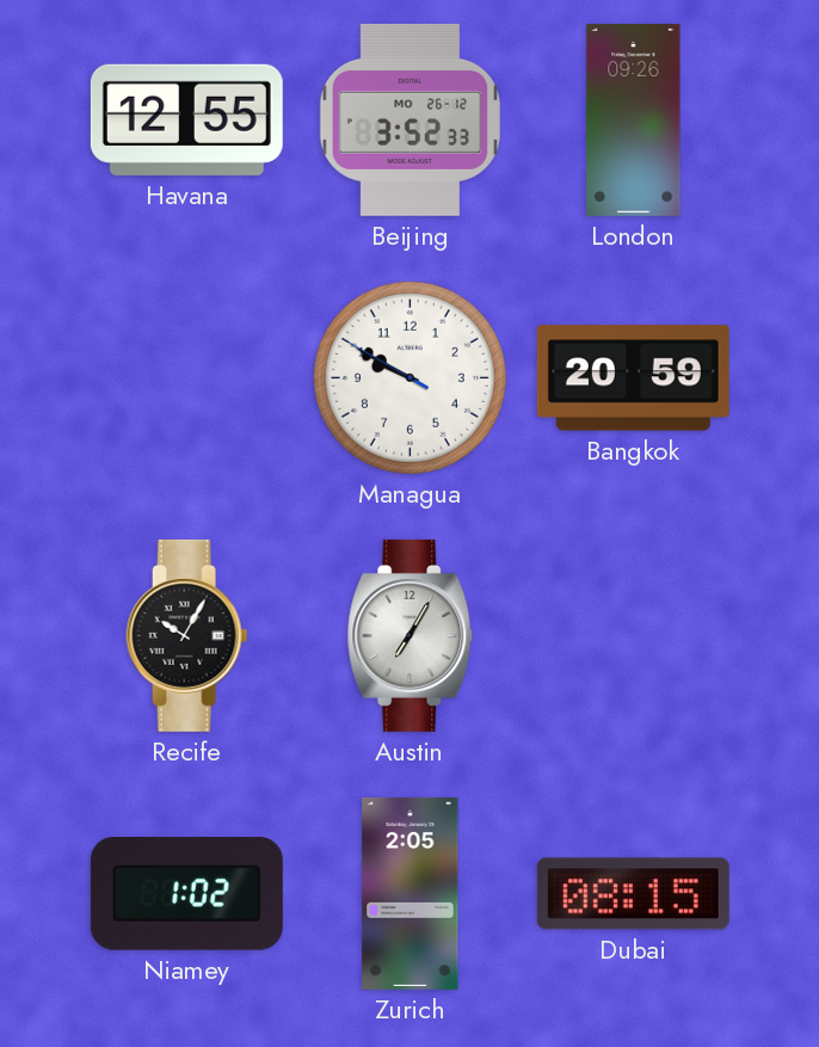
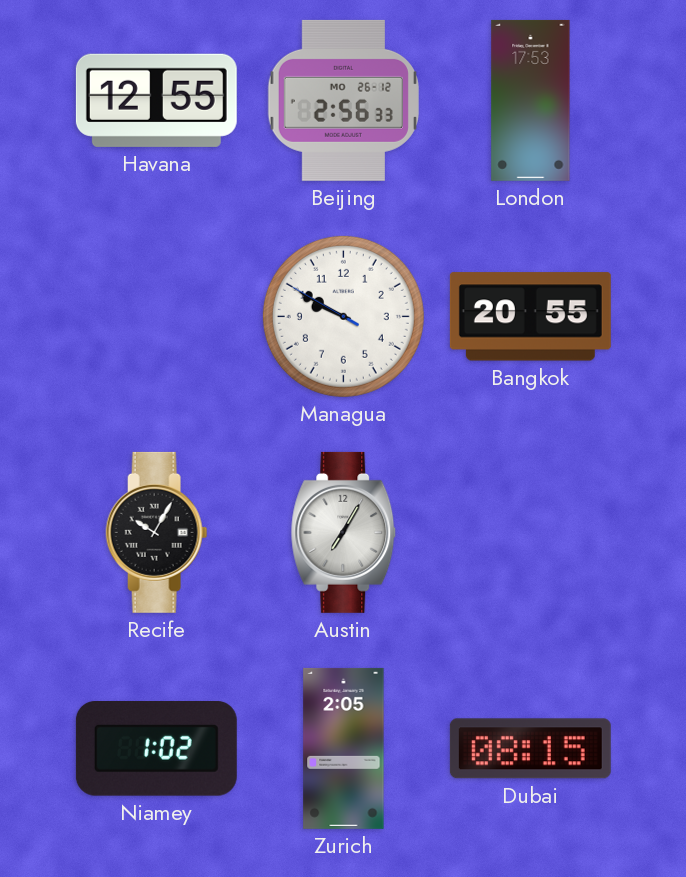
Beijing: 3:52 -> 2:56 (343, 100)
London: 09:26 -> 17:53 (531, 100)
Bangkok: 20:59 -> 20:55 (530, 317)
